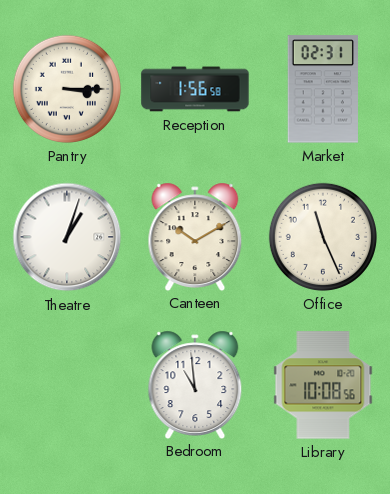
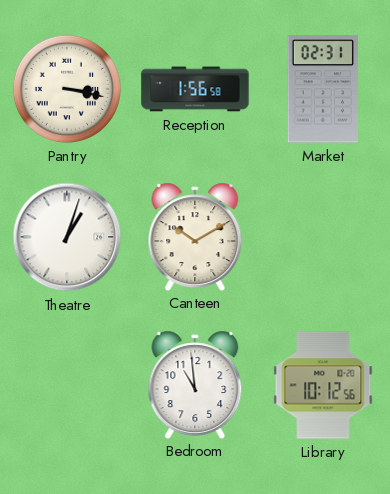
Pantry: 3:15 -> 3:17 (67, 89)
Office: 11:26 -> none (323, 237)
Library: 10:08 -> 10:12 (323, 385)
